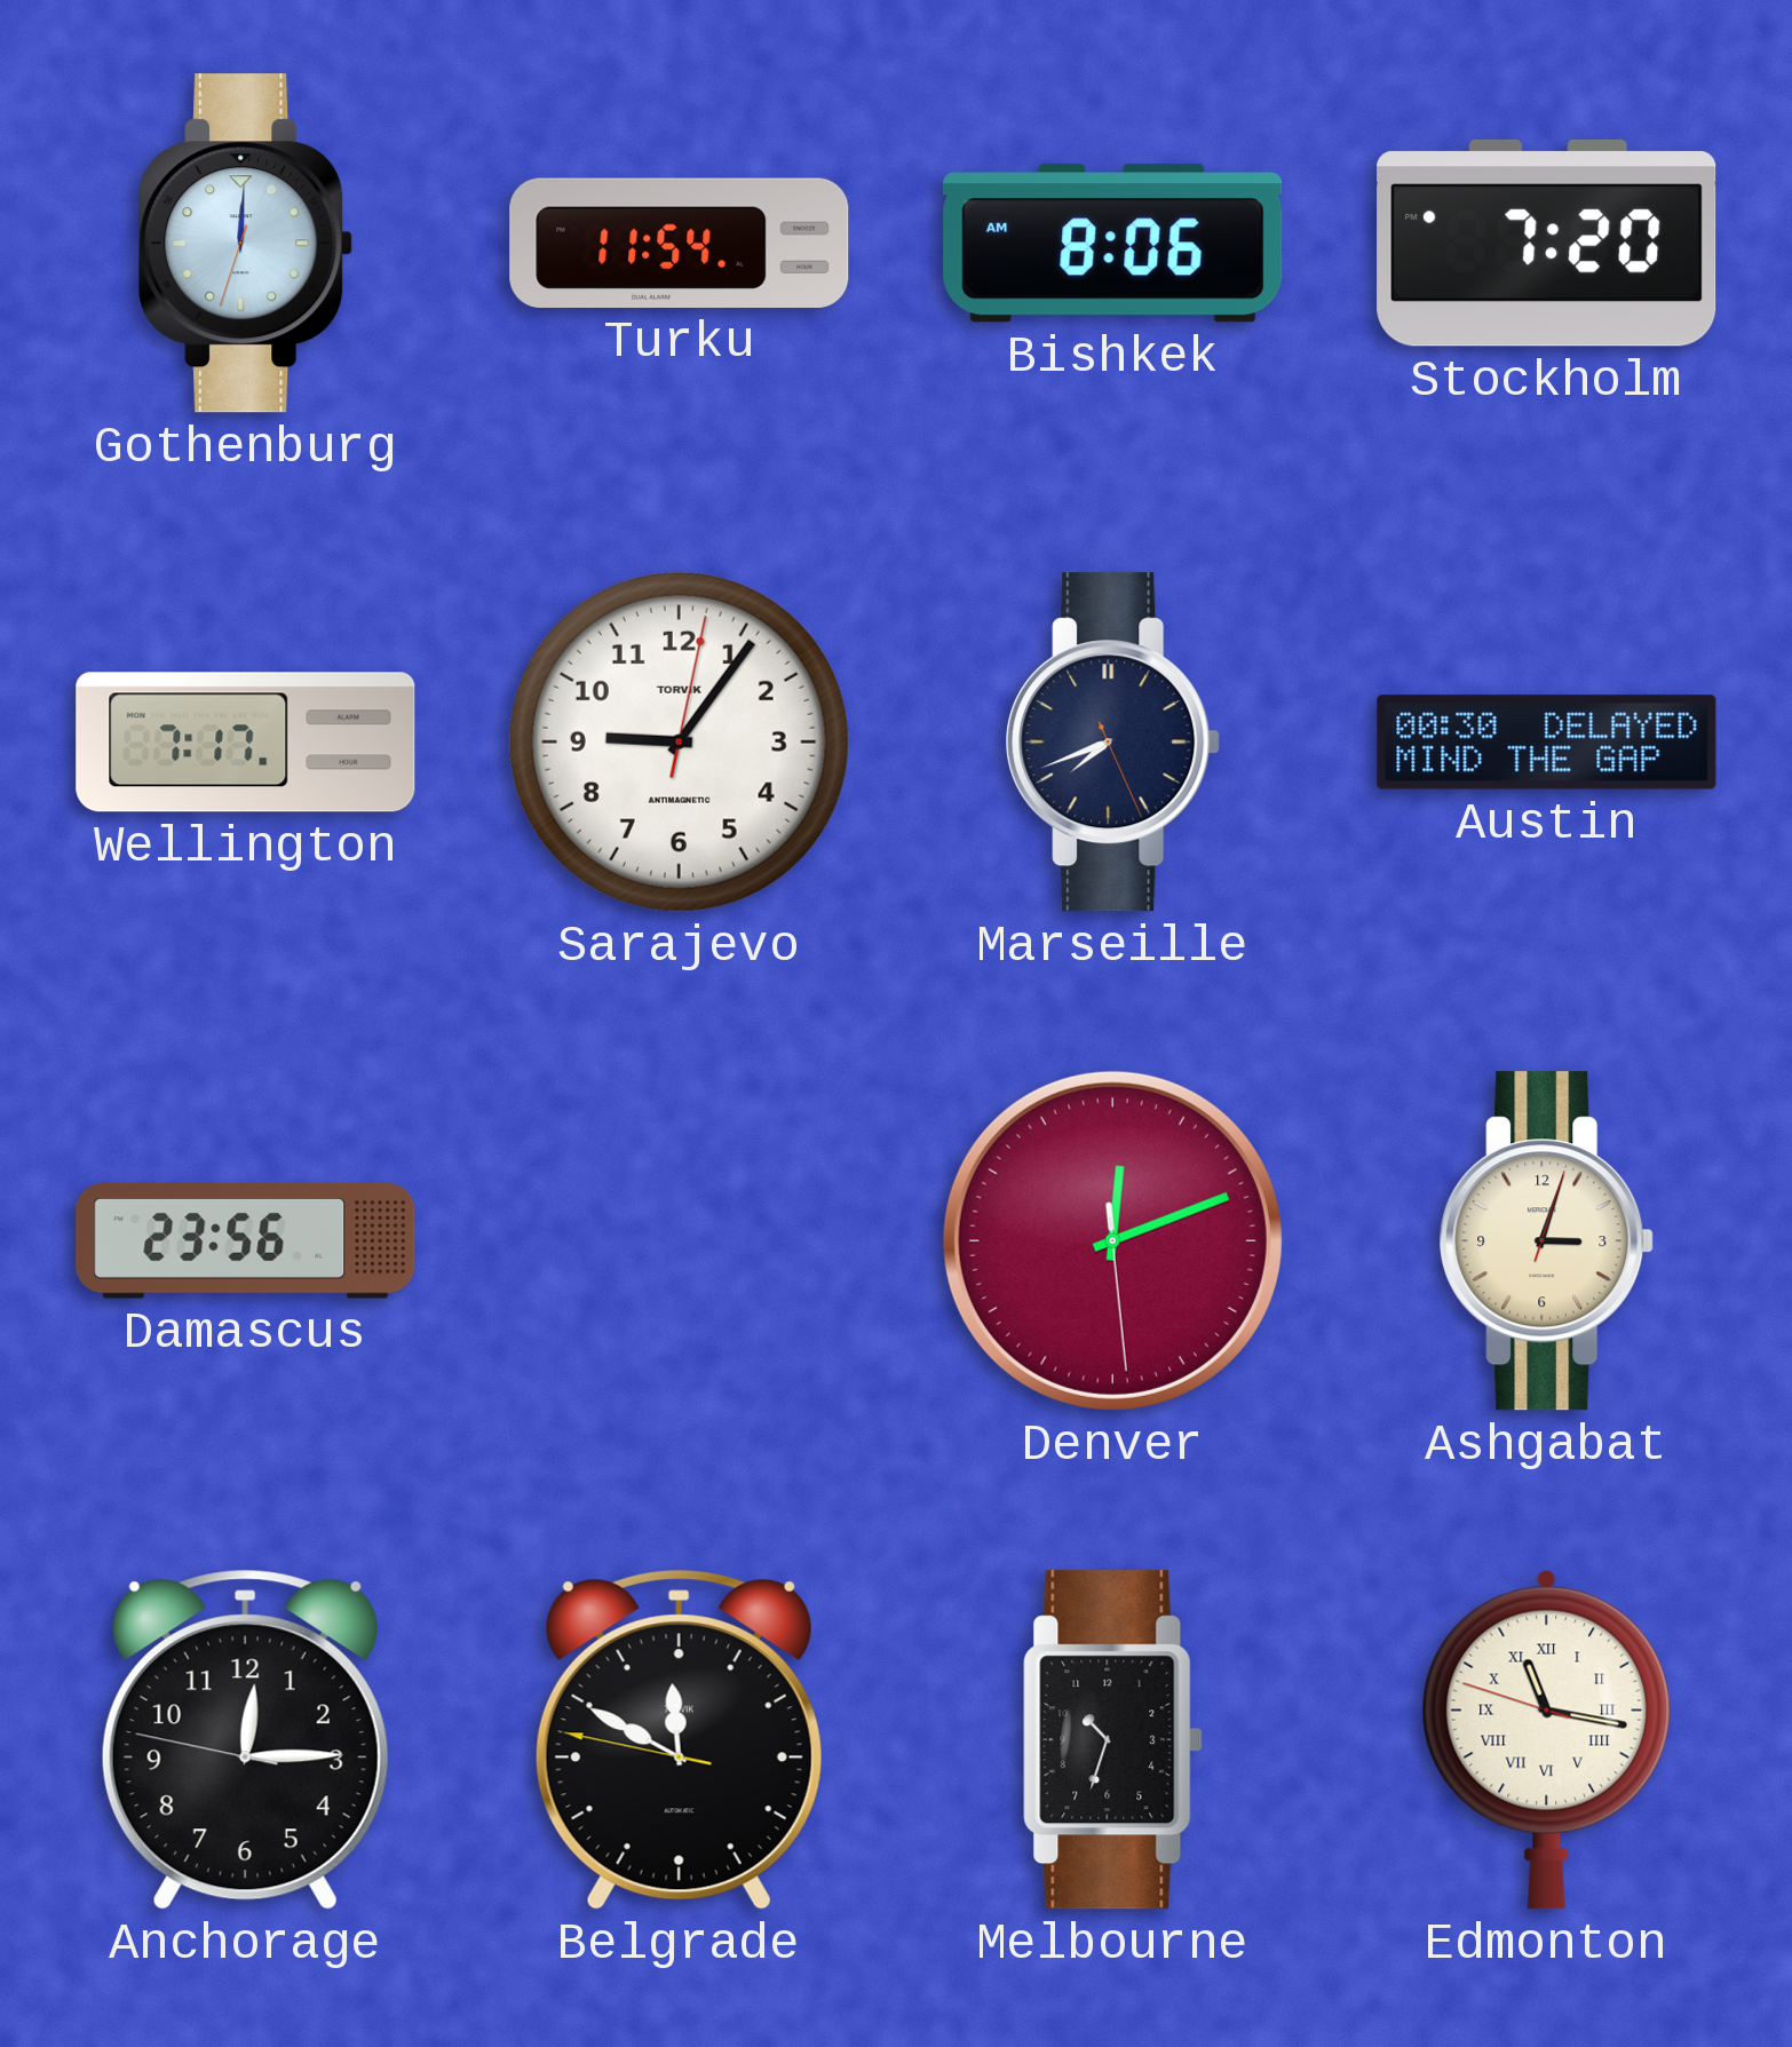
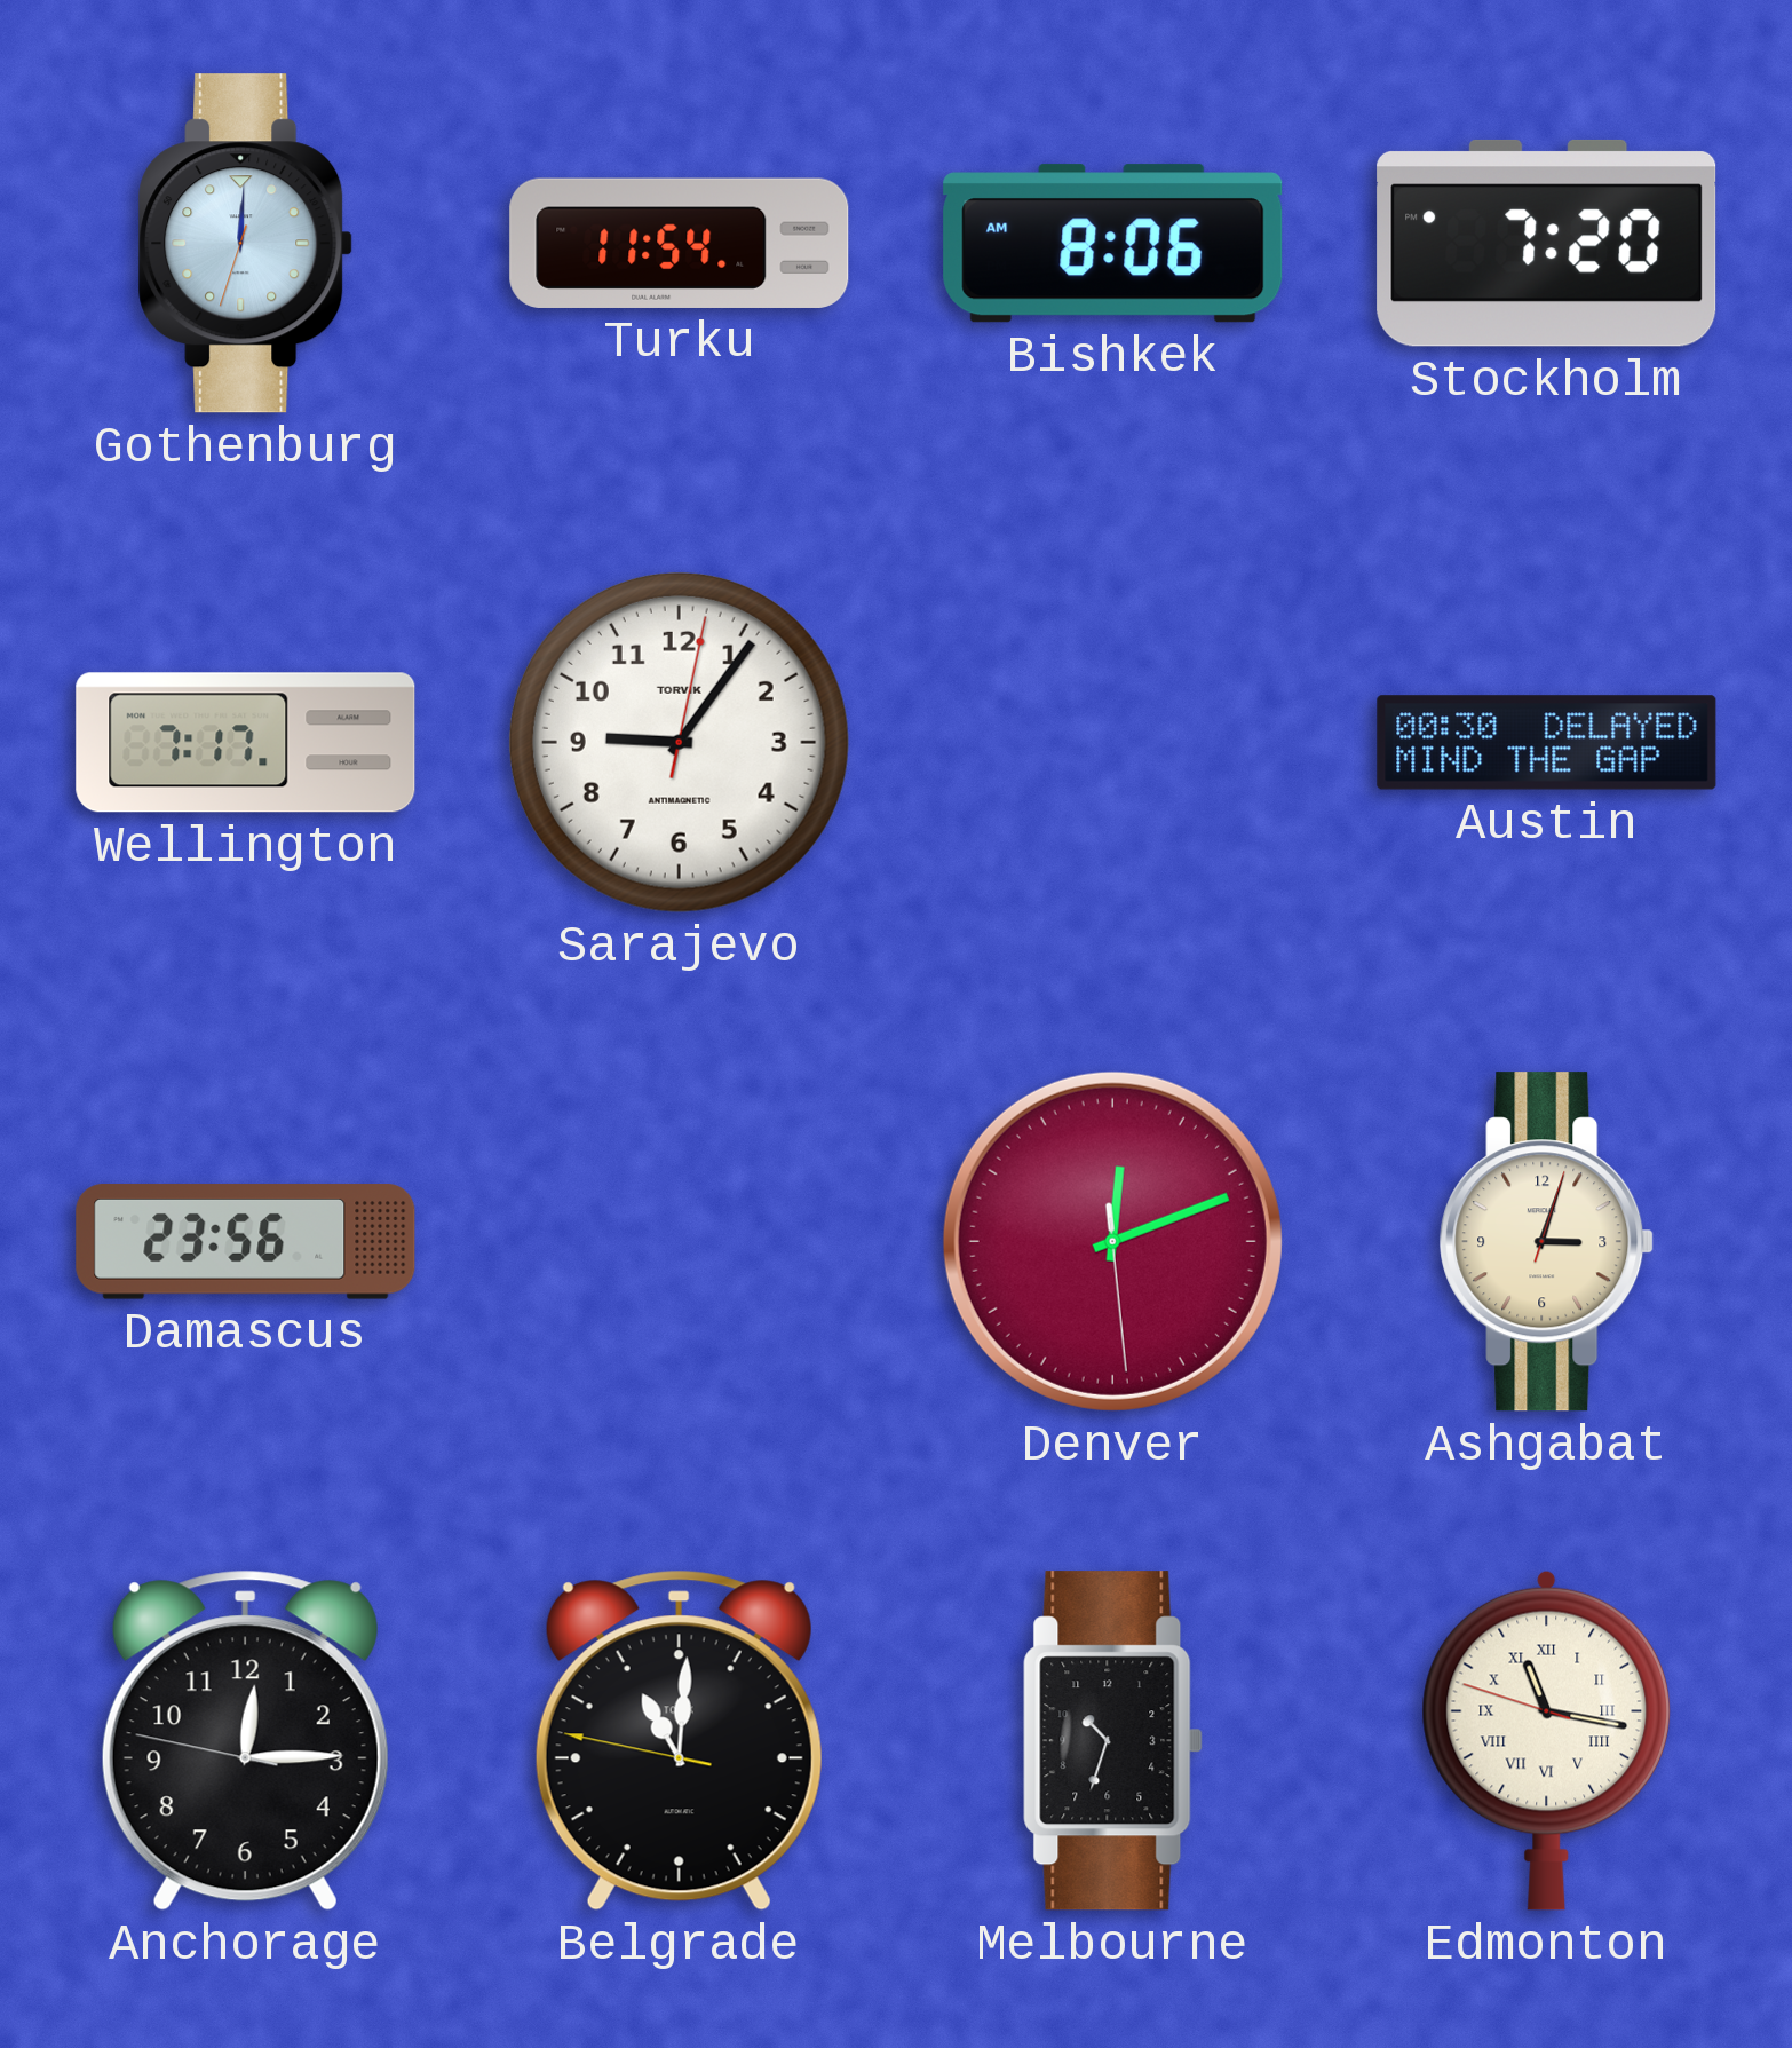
Marseille: 7:41 -> none (1113, 743)
Belgrade: 11:49 -> 11:00 (679, 1740)
